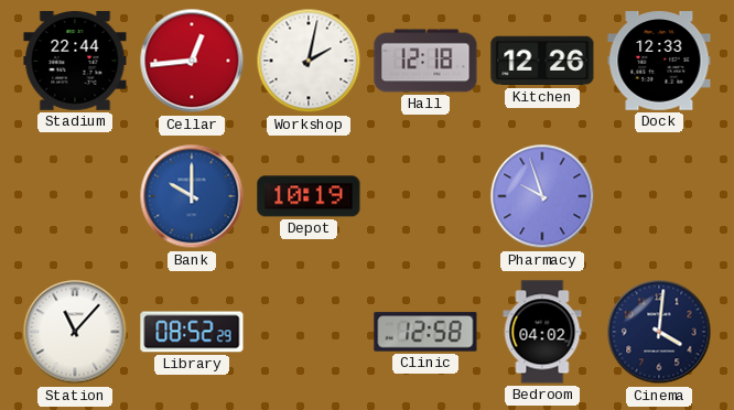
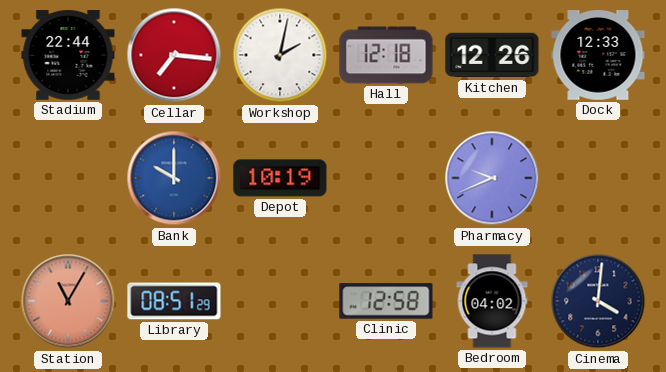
Cellar: 12:44 -> 7:16 (174, 55)
Pharmacy: 9:57 -> 9:41 (492, 178)
Station: 11:07 -> 11:05 (68, 301)
Station dial: white -> salmon (68, 301)
Library: 08:52 -> 08:51 (174, 301)
